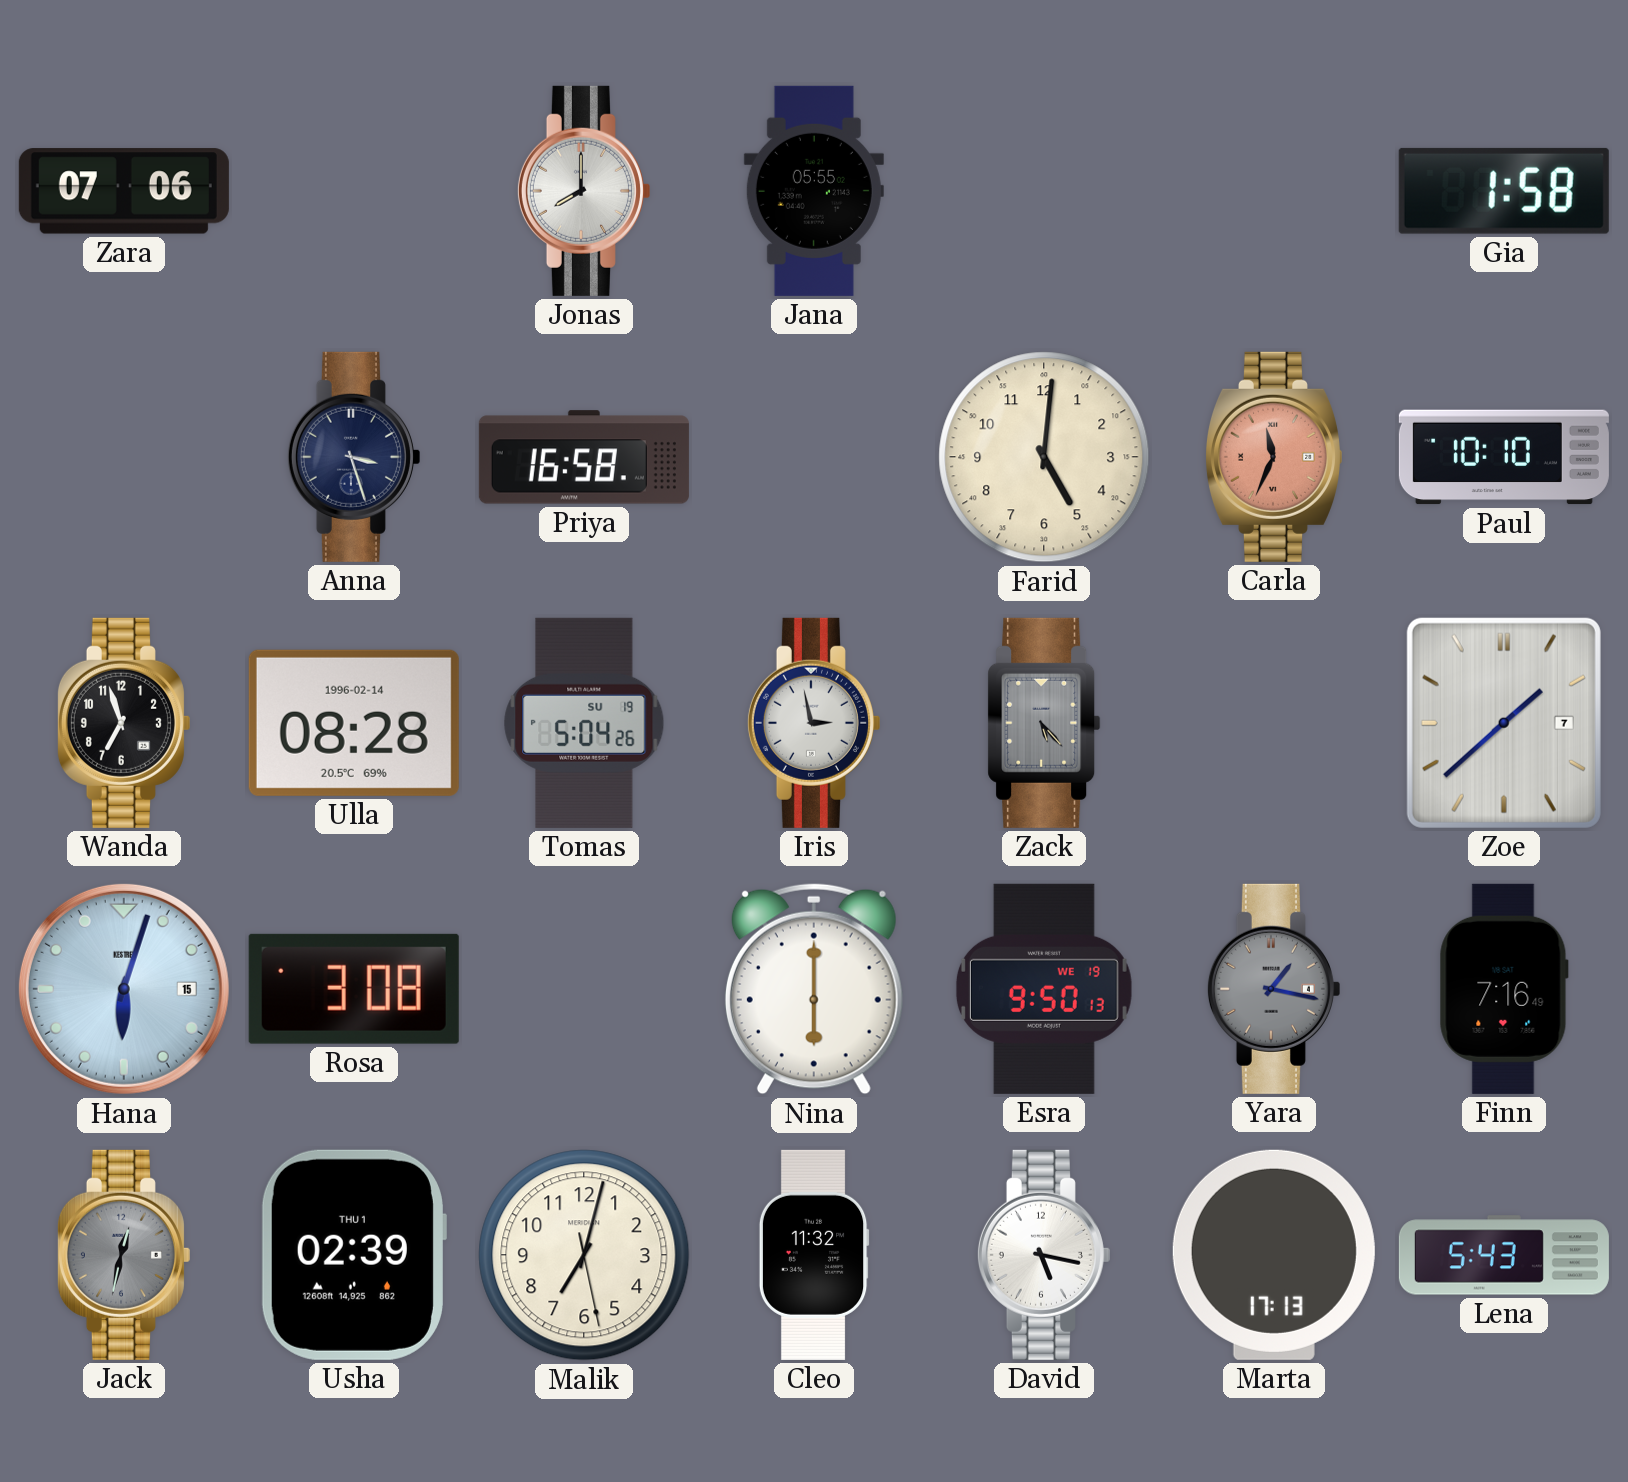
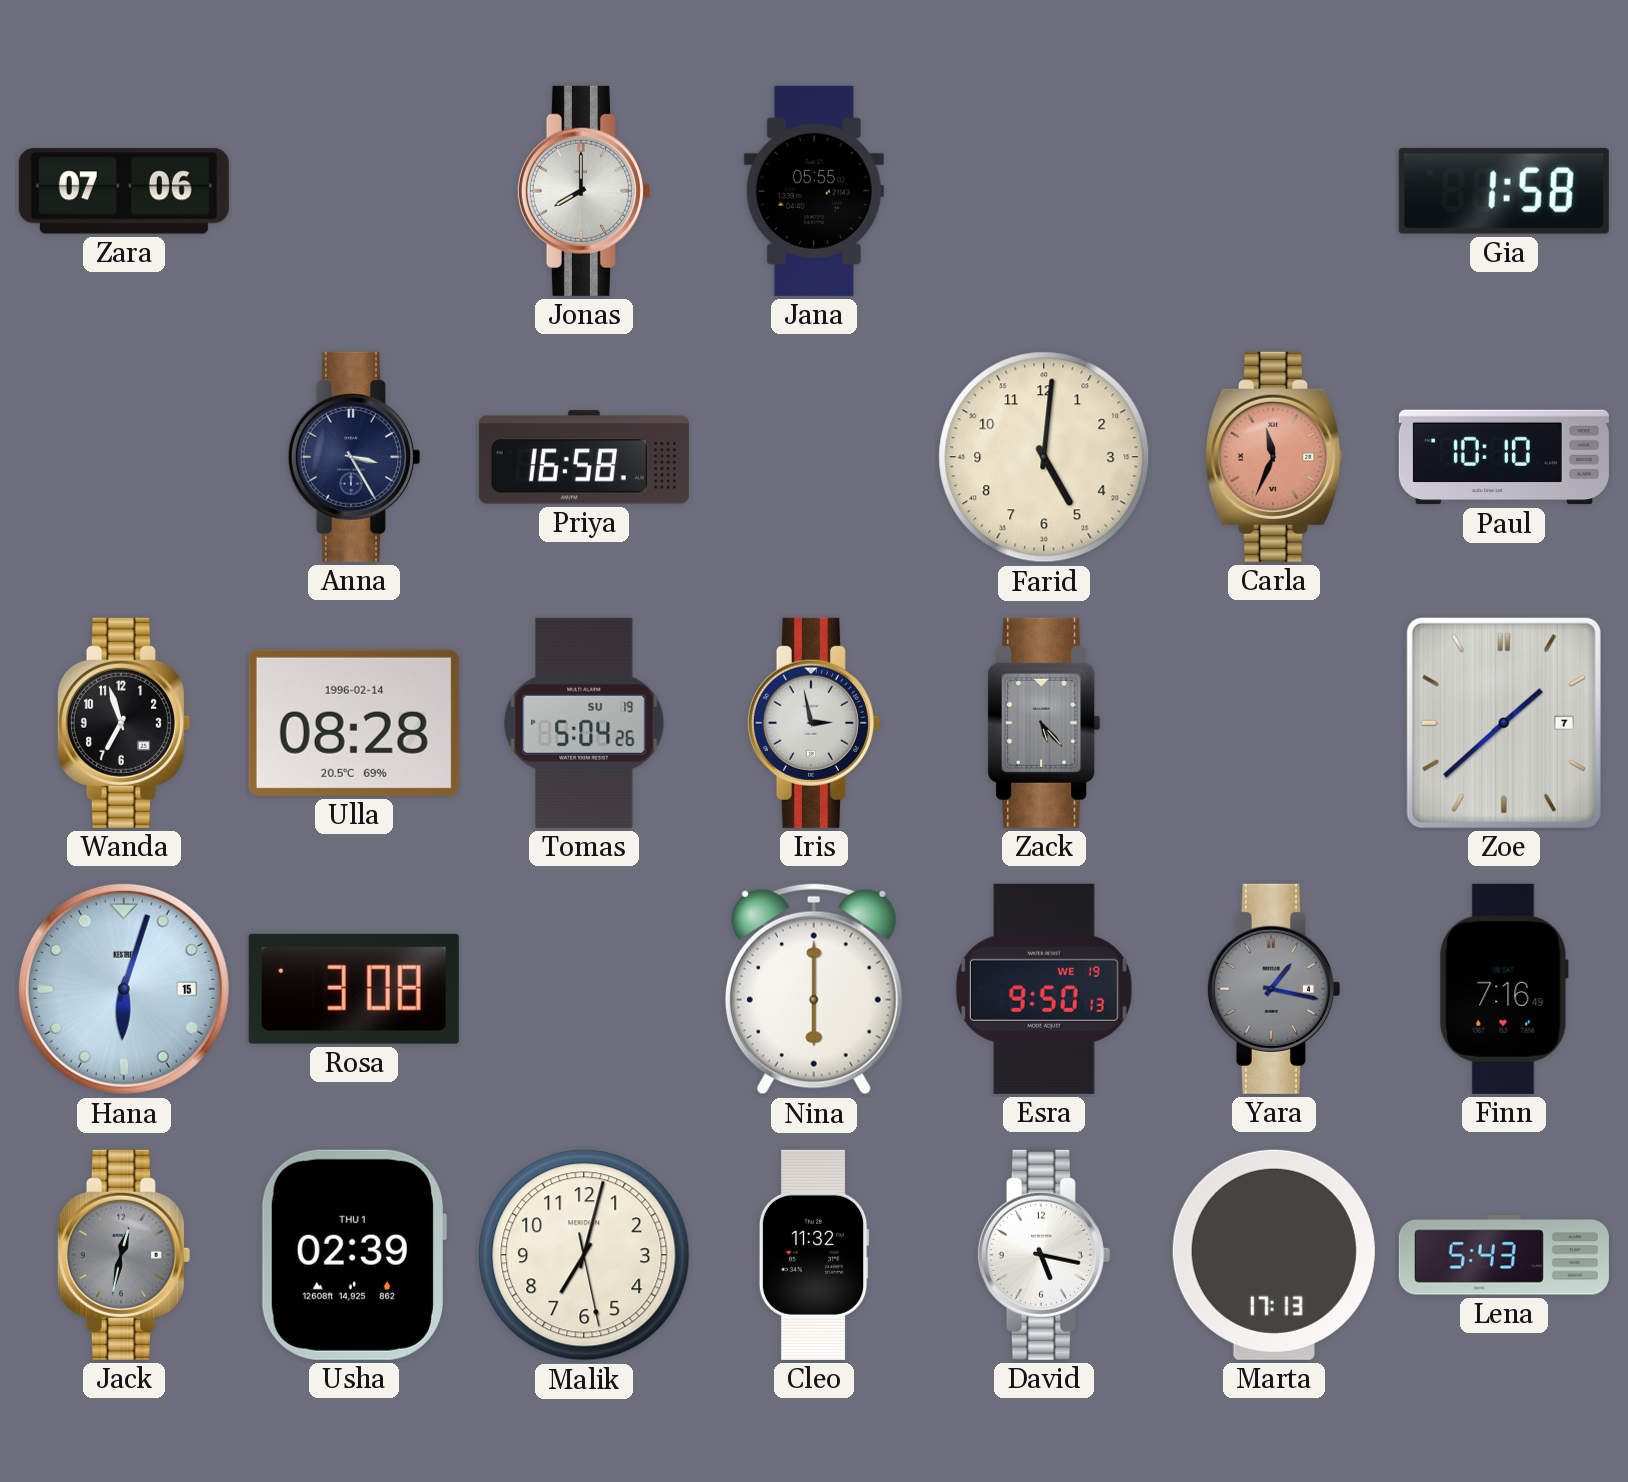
Anna: 3:27 -> 3:25 (353, 457)
